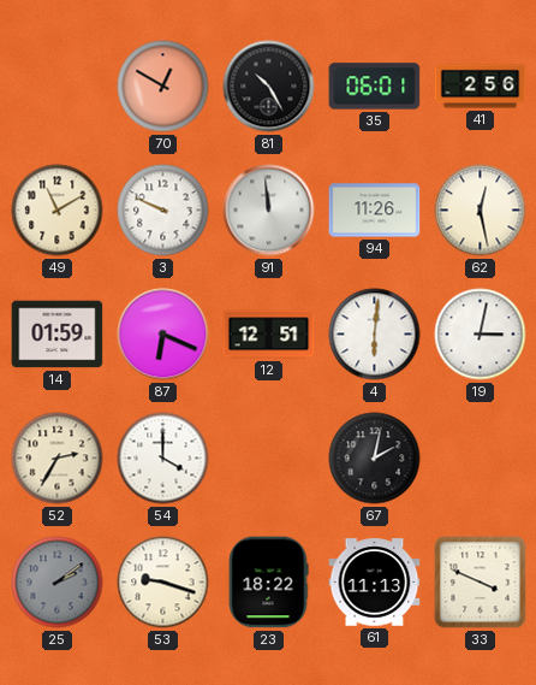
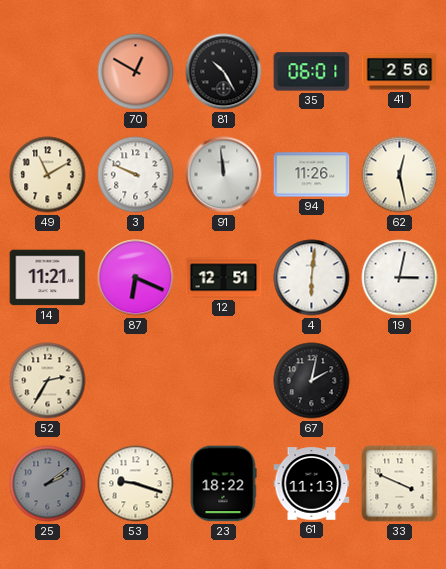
14: 01:59 -> 11:21 (48, 278)
54: 4:00 -> none (163, 459)
